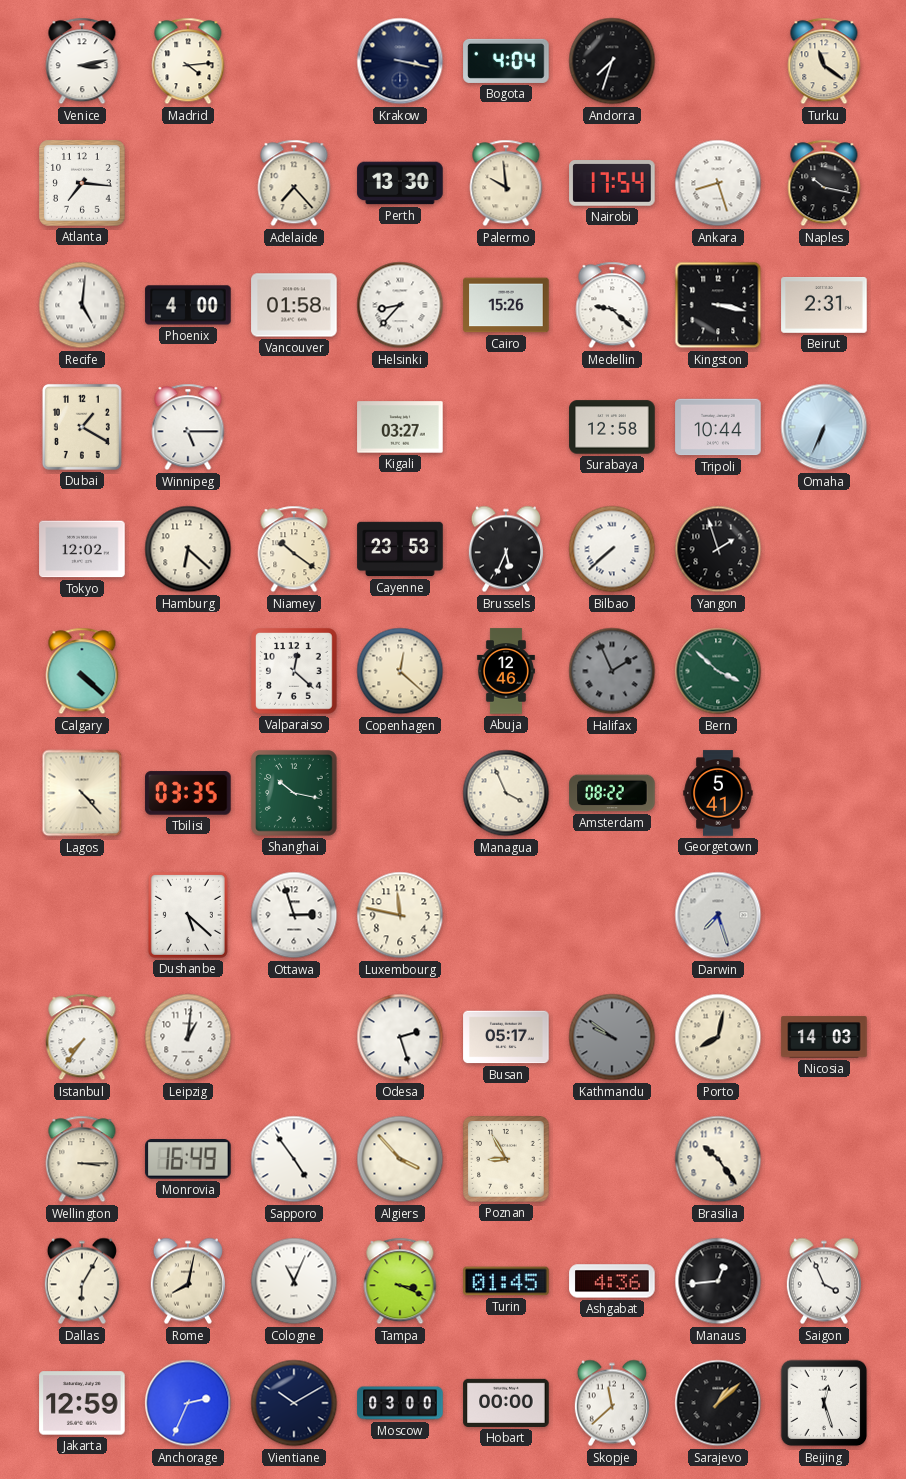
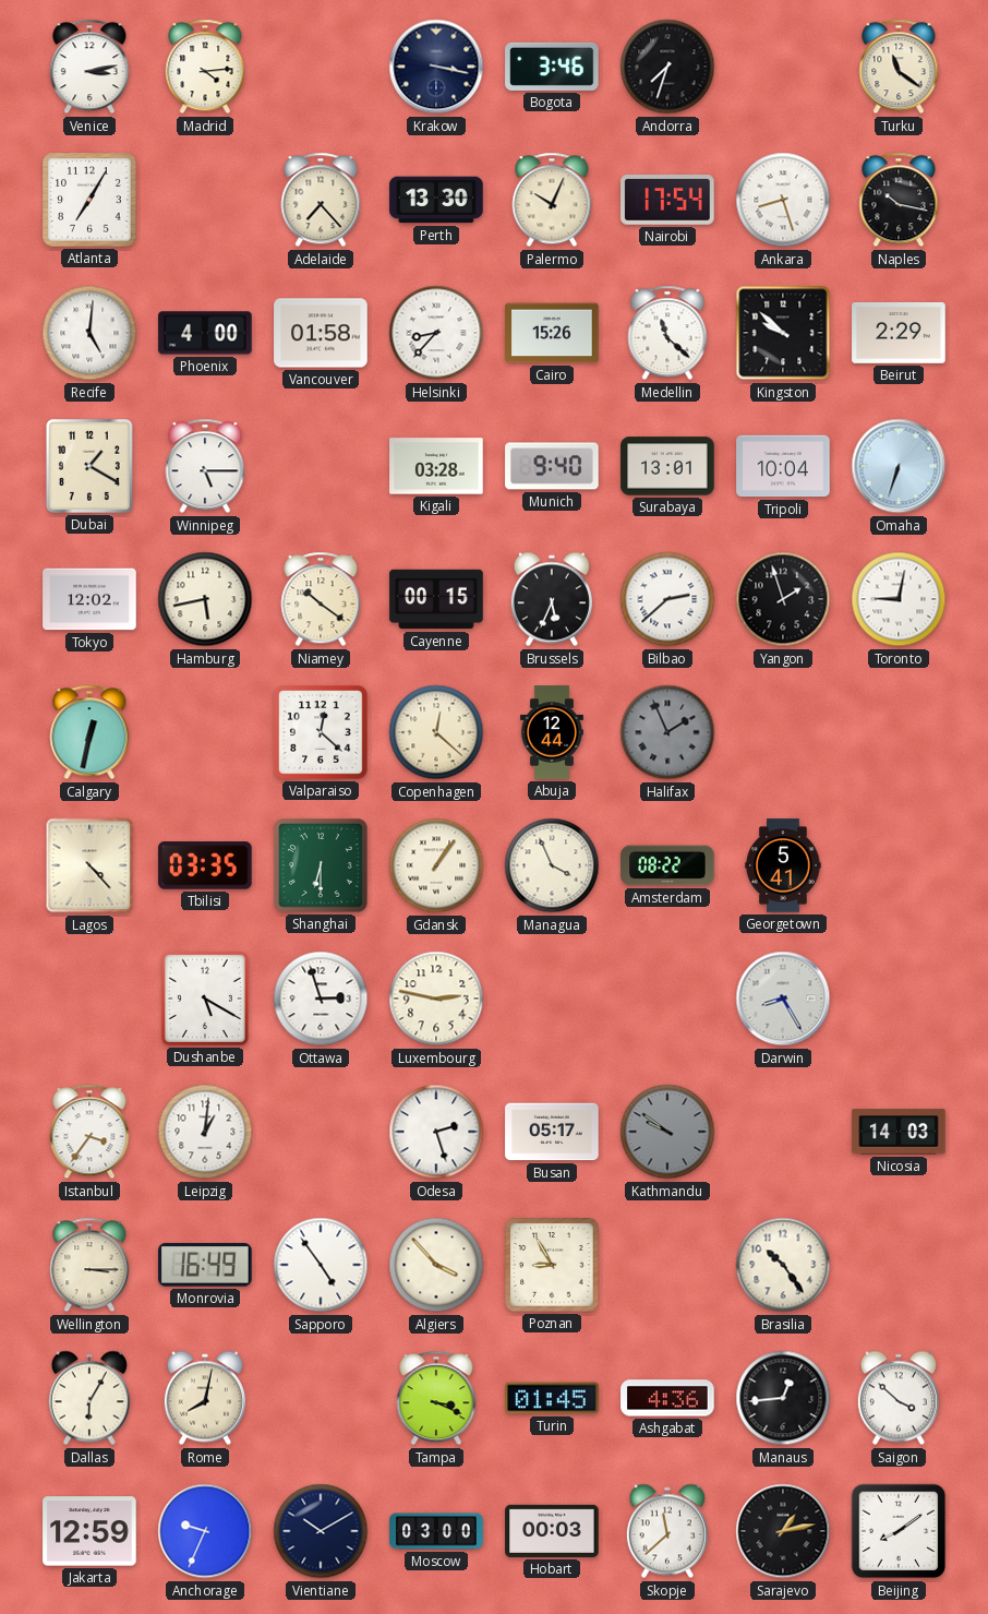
Bogota: 4:04 -> 3:46 (552, 67)
Atlanta: 7:16 -> 7:05 (89, 200)
Palermo: 9:59 -> 10:04 (552, 200)
Medellin: 9:22 -> 11:22 (667, 333)
Kingston: 3:17 -> 9:52 (783, 333)
Beirut: 2:31 -> 2:29 (899, 334)
Kigali: 03:27 -> 03:28 (436, 466)
Munich: none -> 9:40 (552, 466)
Surabaya: 12:58 -> 13:01 (667, 466)
Tripoli: 10:44 -> 10:04 (783, 466)
Omaha: 6:34 -> 6:33 (899, 466)
Hamburg: 6:22 -> 5:43 (205, 599)
Cayenne: 23:53 -> 00:15 (436, 599)
Bilbao: 7:38 -> 2:38 (667, 599)
Toronto: none -> 9:02 (899, 599)
Calgary: 4:22 -> 12:32 (89, 732)
Abuja: 12:46 -> 12:44 (552, 732)
Bern: 3:52 -> none (718, 671)
Shanghai: 10:17 -> 6:30 (321, 865)
Gdansk: none -> 1:06 (436, 865)
Dushanbe: 5:22 -> 5:20 (205, 999)
Luxembourg: 11:47 -> 2:47 (436, 999)
Darwin: 7:27 -> 8:25 (783, 999)
Istanbul: 7:36 -> 3:36 (89, 1132)
Porto: 8:02 -> none (718, 1037)
Cologne: 11:04 -> none (294, 1281)
Saigon: 3:56 -> 3:52 (899, 1398)
Anchorage: 2:34 -> 9:34 (205, 1531)
Hobart: 00:00 -> 00:03 (552, 1531)
Sarajevo: 1:08 -> 1:13 (783, 1531)
Beijing: 12:27 -> 8:09 (899, 1531)
